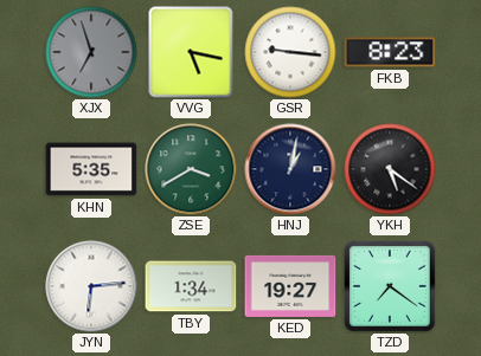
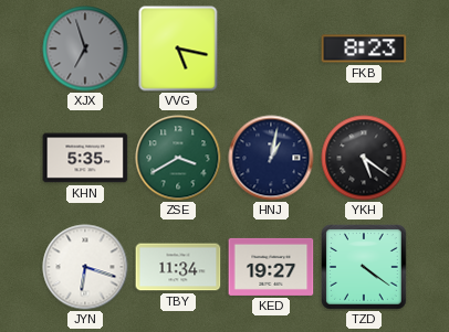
GSR: 9:16 -> none (290, 52)
JYN: 6:14 -> 6:18 (85, 267)
TBY: 1:34 -> 11:34 (178, 267)
TZD: 7:21 -> 4:21 (365, 268)
